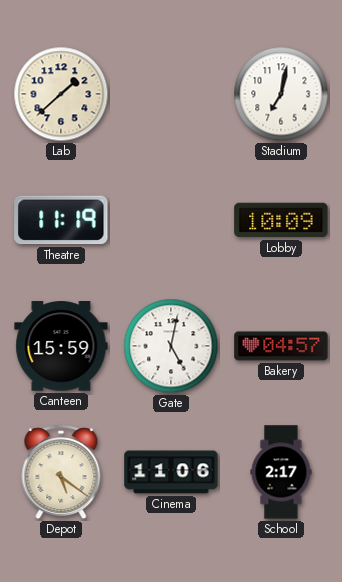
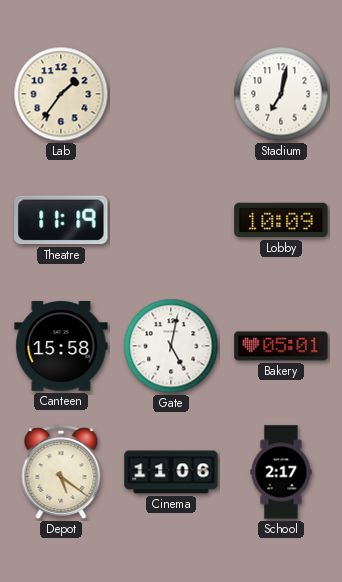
Lab: 1:38 -> 1:36 (61, 94)
Canteen: 15:59 -> 15:58 (61, 346)
Bakery: 04:57 -> 05:01 (281, 346)
